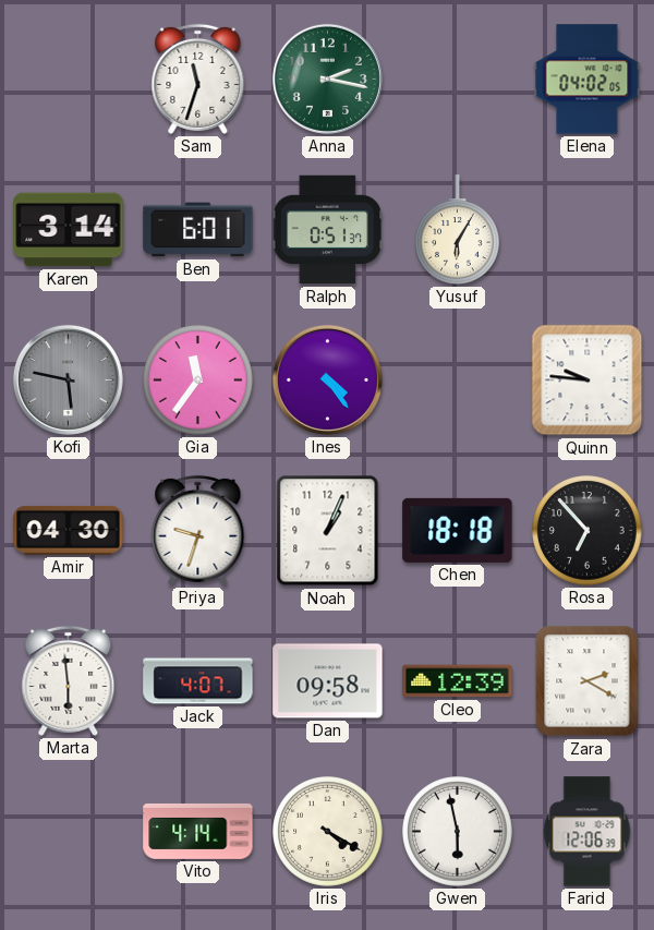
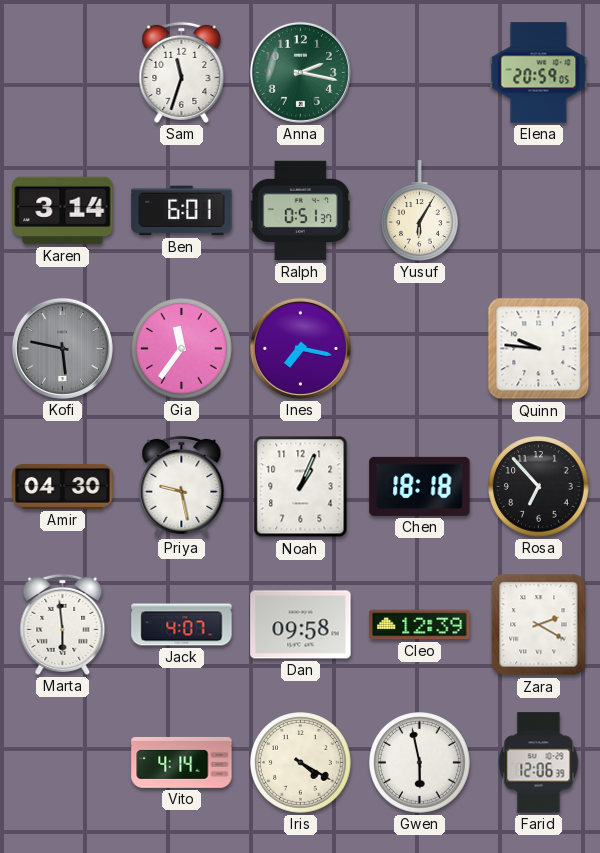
Elena: 04:02 -> 20:59 (539, 73)
Ines: 4:24 -> 7:17 (300, 348)
Priya: 9:33 -> 9:28 (182, 486)
